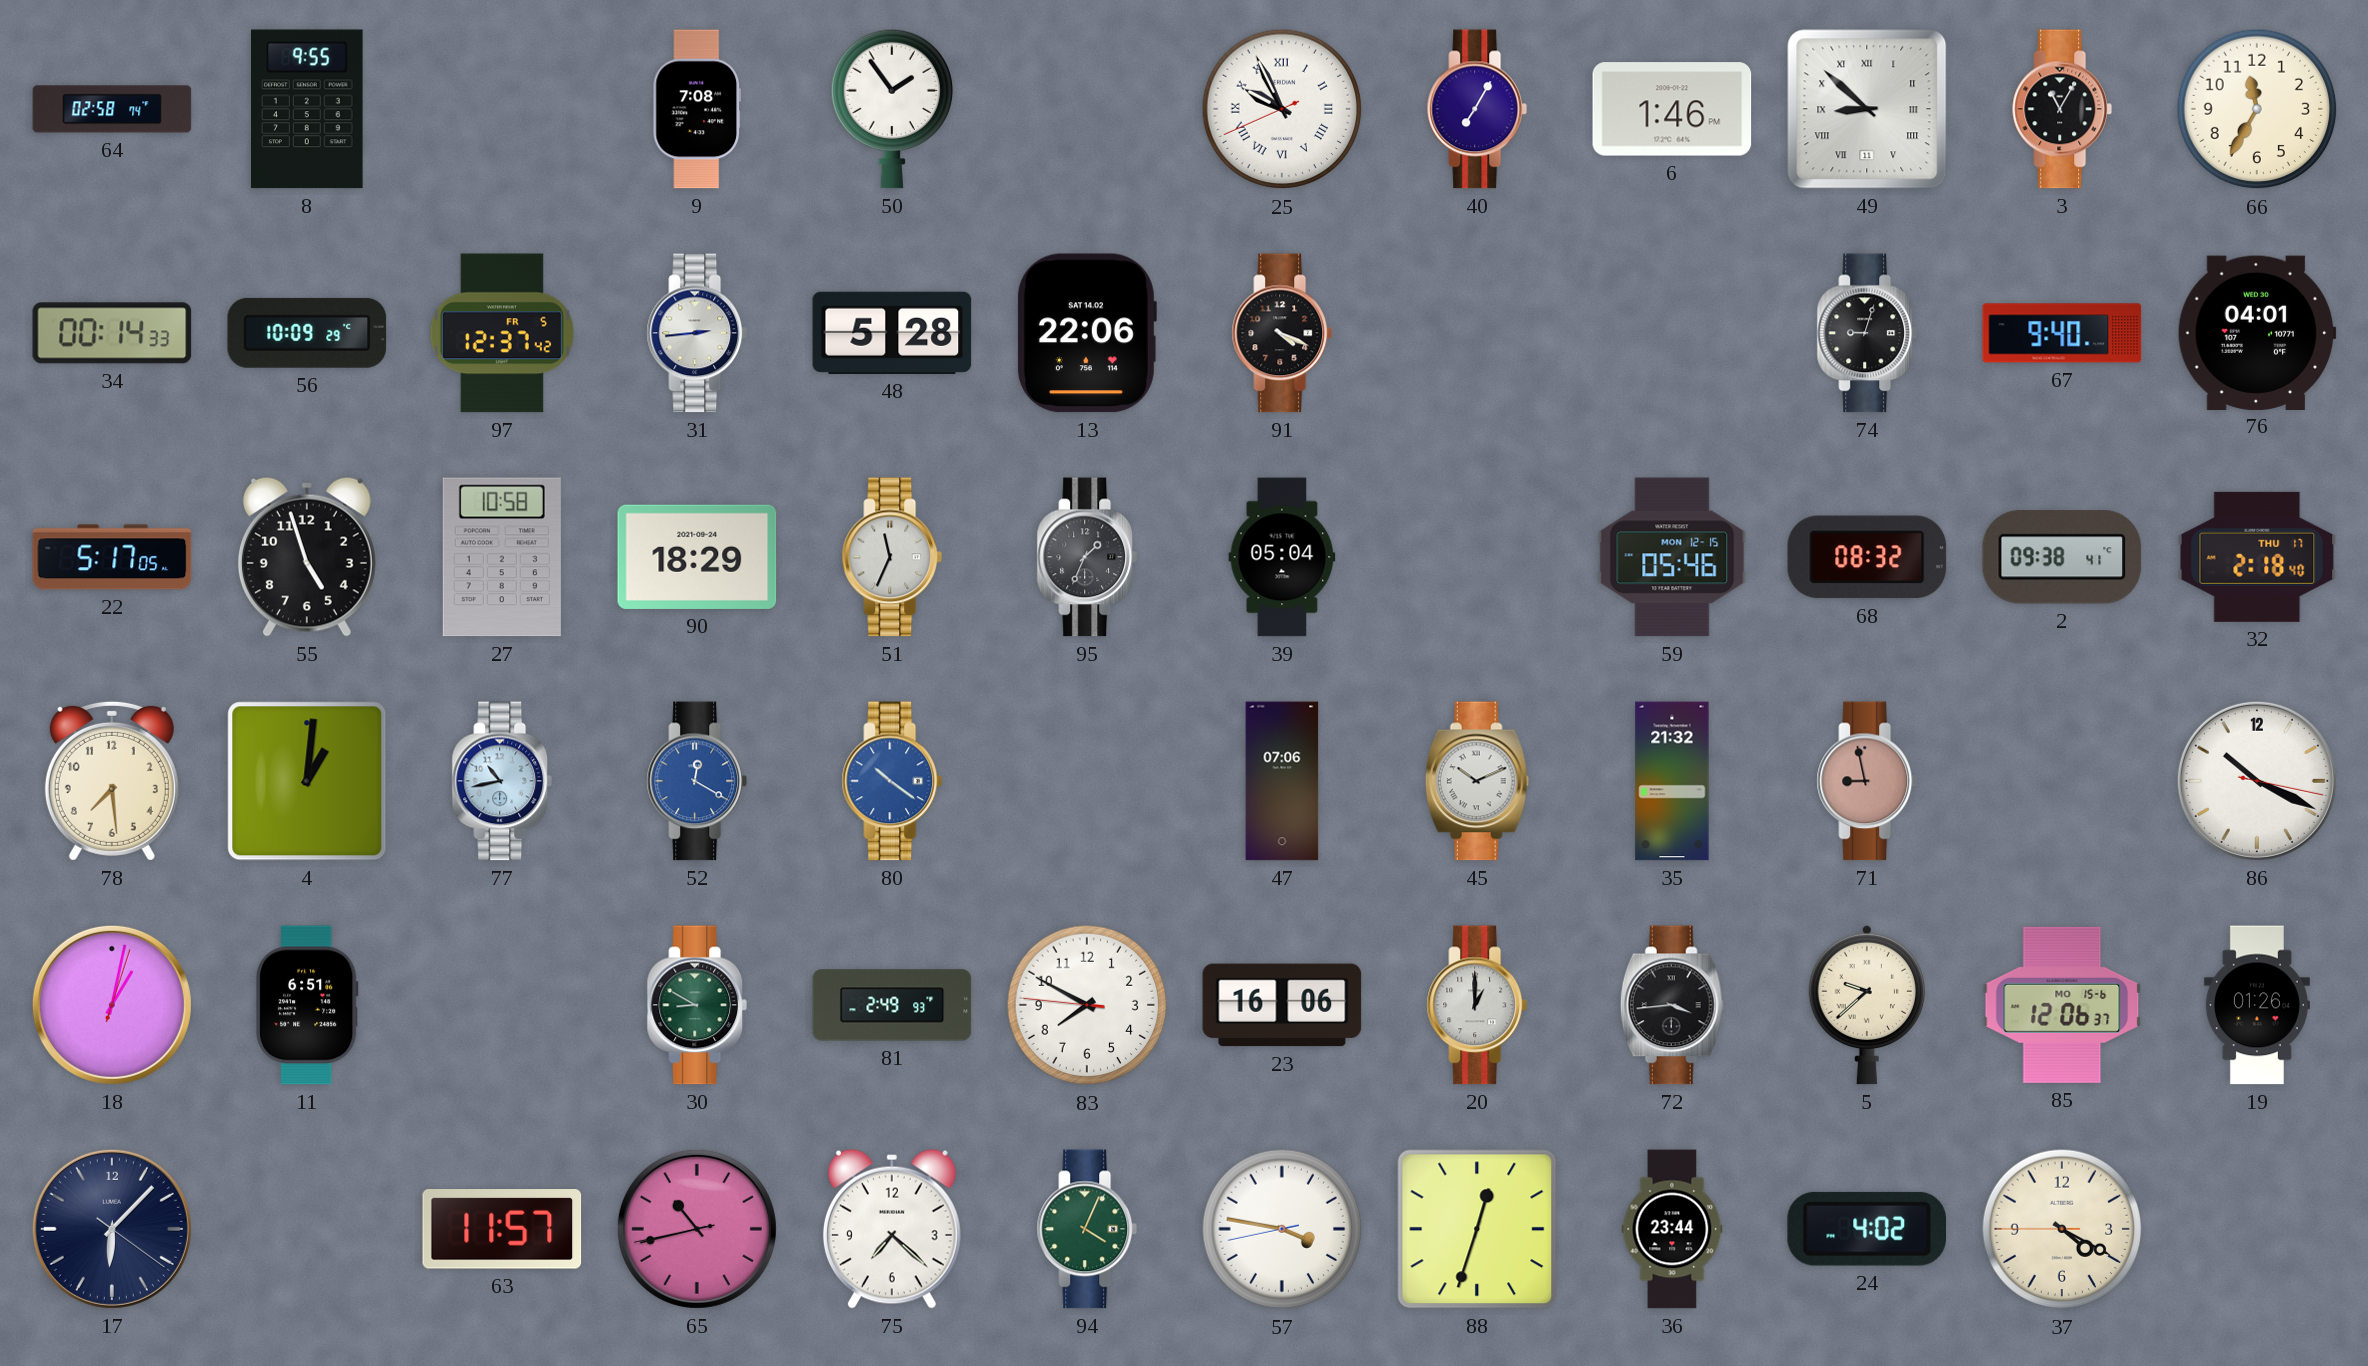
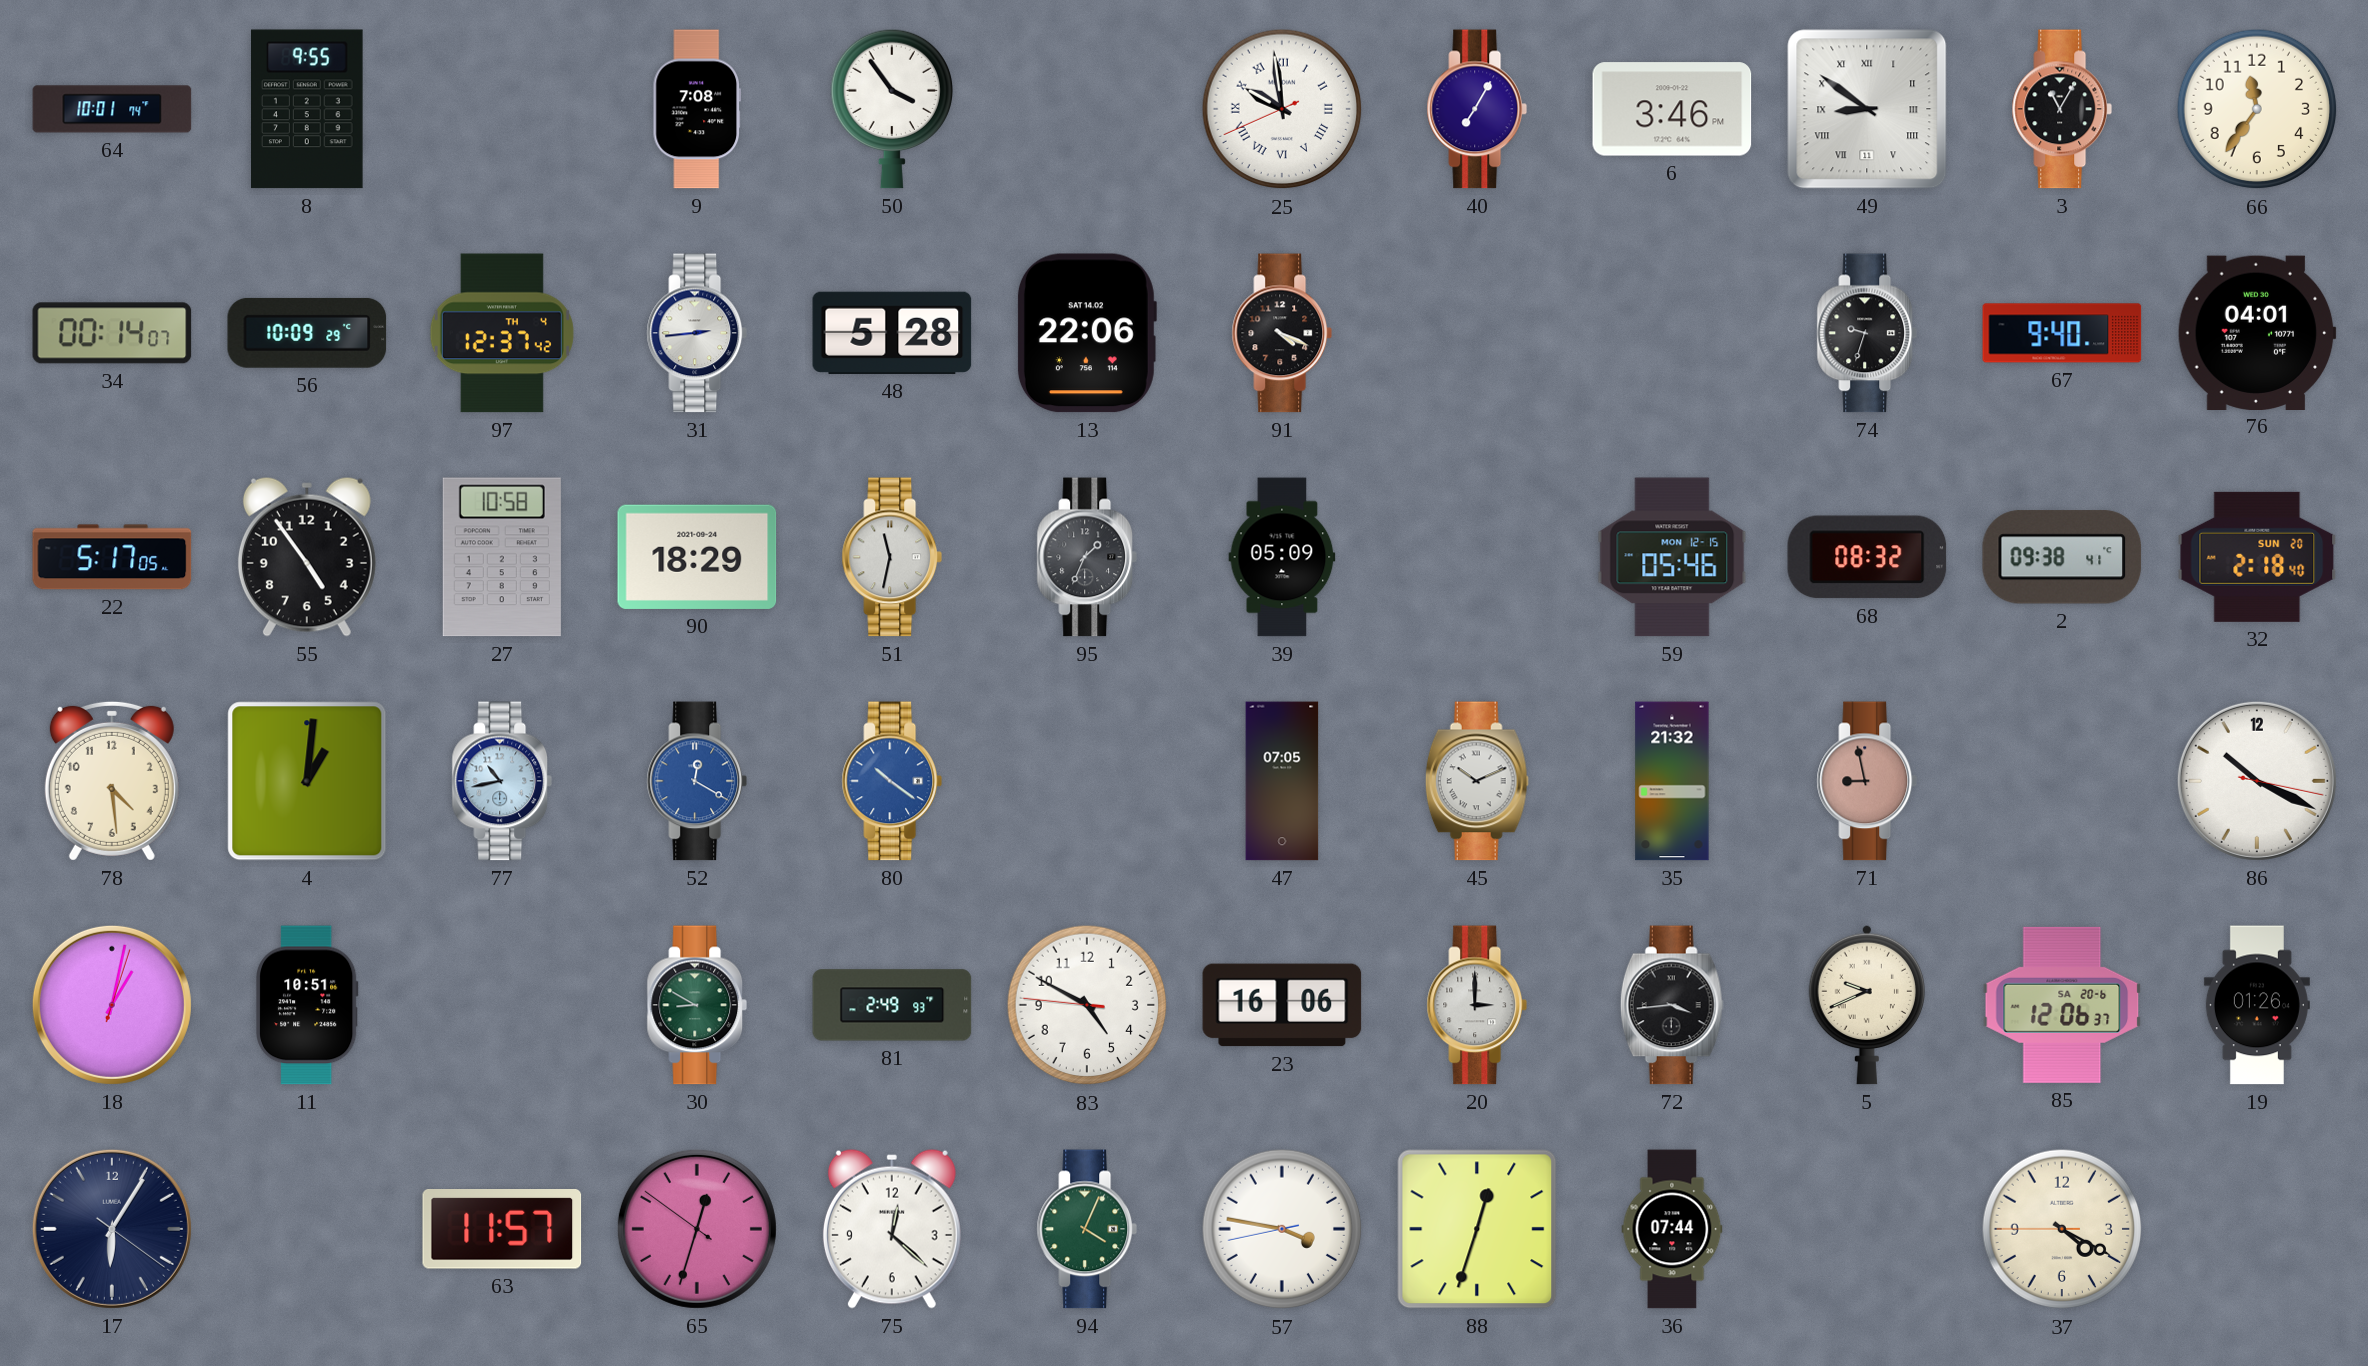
64: 02:58 -> 10:01 (112, 109)
50: 1:54 -> 3:54 (891, 109)
25: 9:55 -> 9:58 (1282, 109)
6: 1:46 -> 3:46 (1672, 109)
49: 8:52 -> 8:51 (1867, 109)
66: 11:35 -> 11:36 (2257, 109)
34: 00:14:33 -> 00:14:07 (112, 333)
97 date: FR 5 -> TH 4 (502, 333)
74: 9:03 -> 9:33 (1867, 333)
55: 4:57 -> 4:54 (307, 557)
51: 11:34 -> 11:32 (892, 557)
39: 05:04 -> 05:09 (1282, 557)
32 date: THU 17 -> SUN 20 (2257, 557)
78: 7:29 -> 4:29 (112, 781)
47: 07:06 -> 07:05 (1282, 781)
11: 6:51 -> 10:51 (308, 1005)
83: 7:49 -> 4:49 (1087, 1005)
20: 1:00 -> 3:00 (1477, 1005)
5: 9:38 -> 9:41 (1866, 1005)
85 date: MO 15-6 -> SA 20-6 (2062, 1005)
17: 6:07 -> 6:05 (112, 1229)
65: 10:42 -> 12:32 (697, 1229)
75: 7:22 -> 12:22 (892, 1229)
36: 23:44 -> 07:44 (1672, 1229)
24: 4:02 -> none (1866, 1229)
